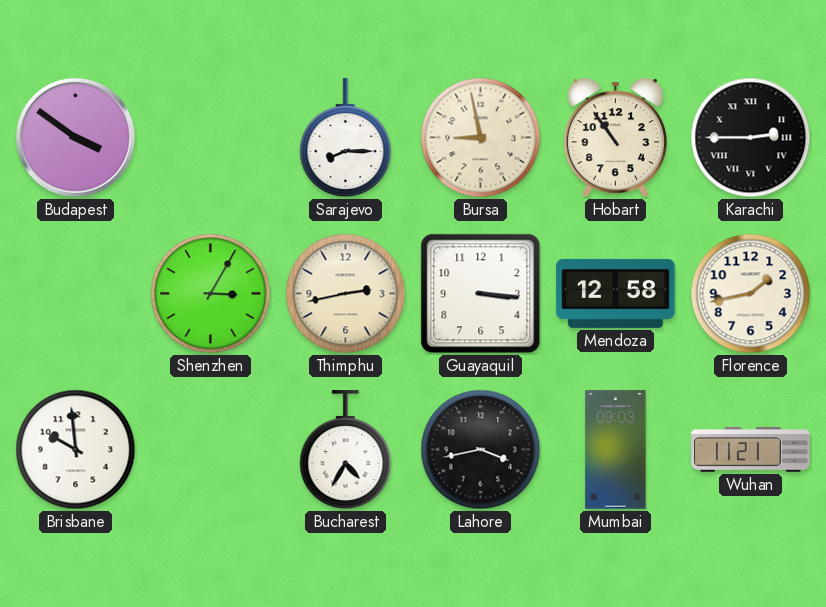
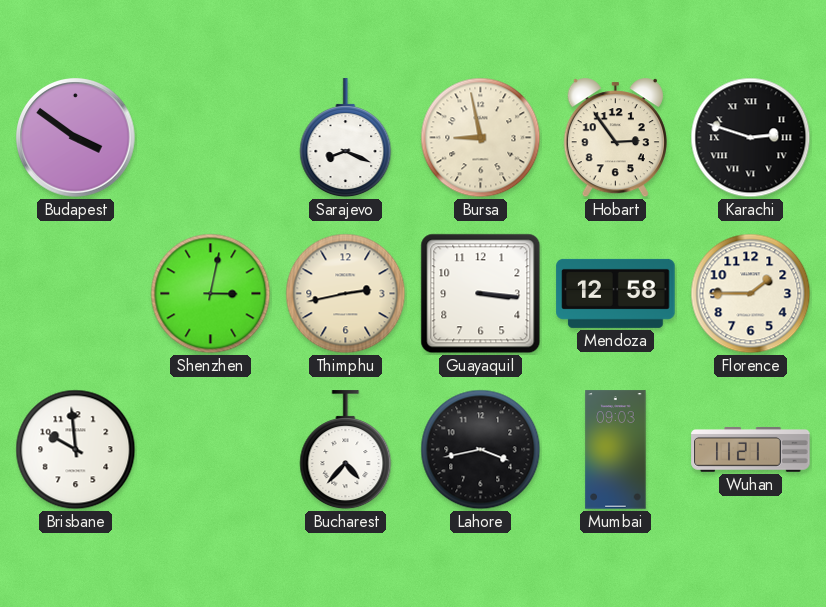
Sarajevo: 8:15 -> 8:19 (346, 138)
Hobart: 10:54 -> 2:54 (615, 138)
Karachi: 2:45 -> 2:48 (751, 138)
Shenzhen: 3:05 -> 3:02 (211, 294)
Florence: 1:43 -> 1:45 (751, 294)
Bucharest: 4:35 -> 4:37 (346, 450)
